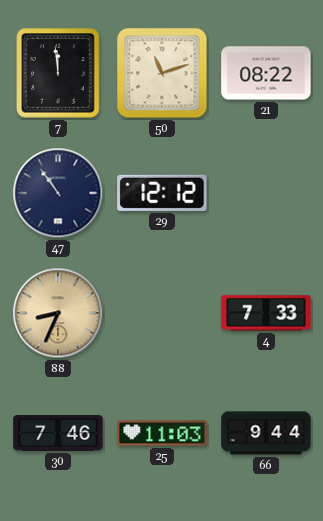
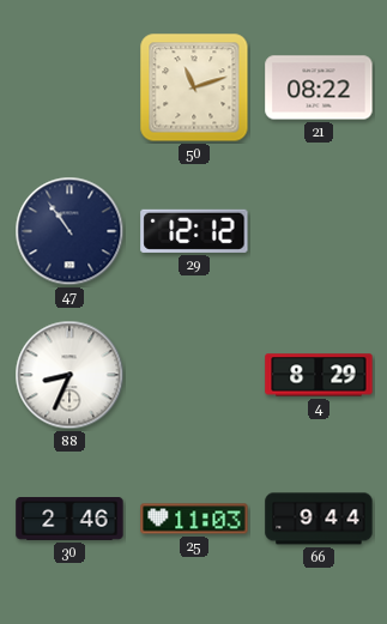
7: 11:59 -> none (58, 73)
88 dial: champagne -> white (69, 375)
4: 7:33 -> 8:29 (319, 375)
30: 7:46 -> 2:46 (69, 520)
